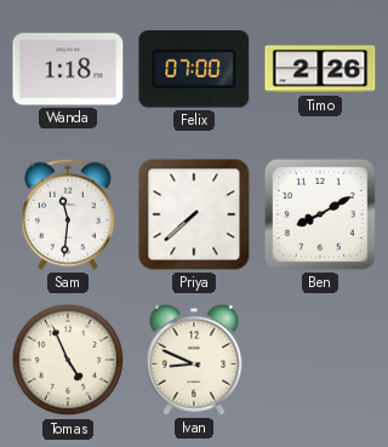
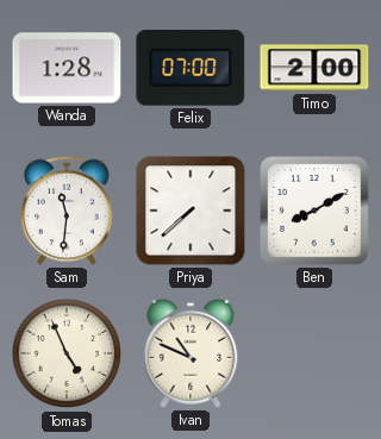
Wanda: 1:18 -> 1:28 (67, 68)
Timo: 2:26 -> 2:00 (314, 68)
Ivan: 8:49 -> 10:49 (190, 353)
